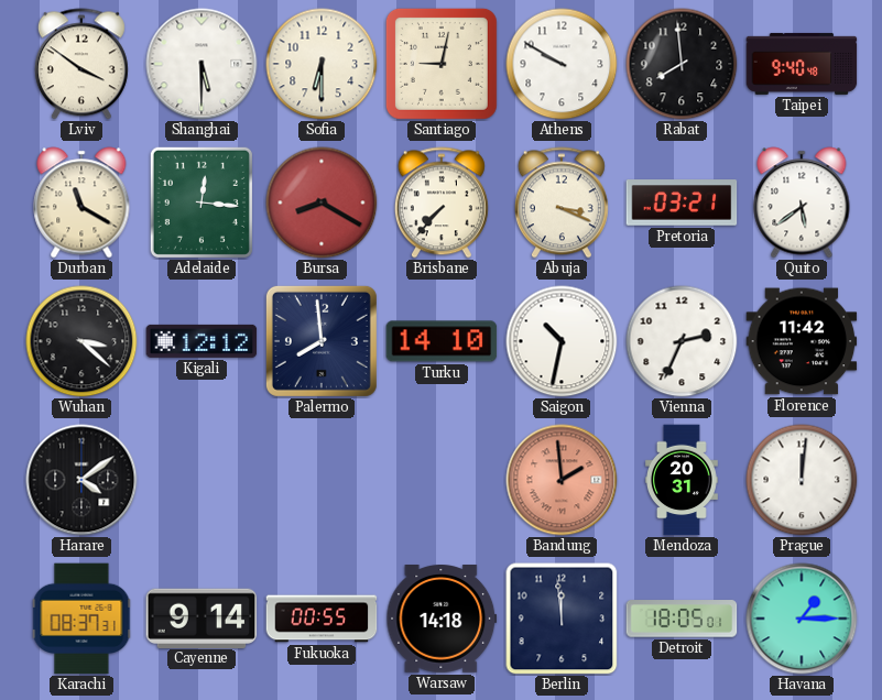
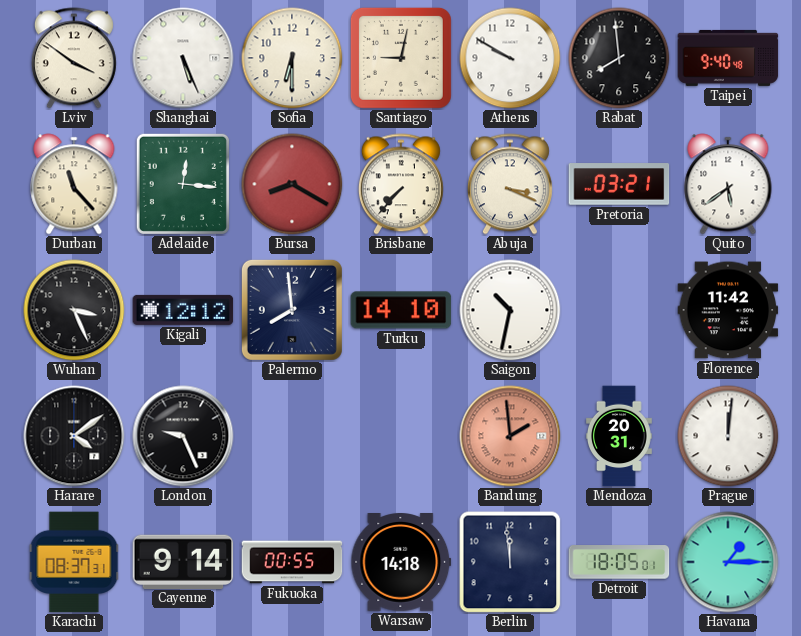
Shanghai: 5:30 -> 5:26 (183, 58)
Durban: 11:20 -> 11:23 (74, 184)
Wuhan: 3:22 -> 3:26 (74, 310)
Vienna: 2:34 -> none (682, 341)
London: none -> 9:26 (183, 436)
